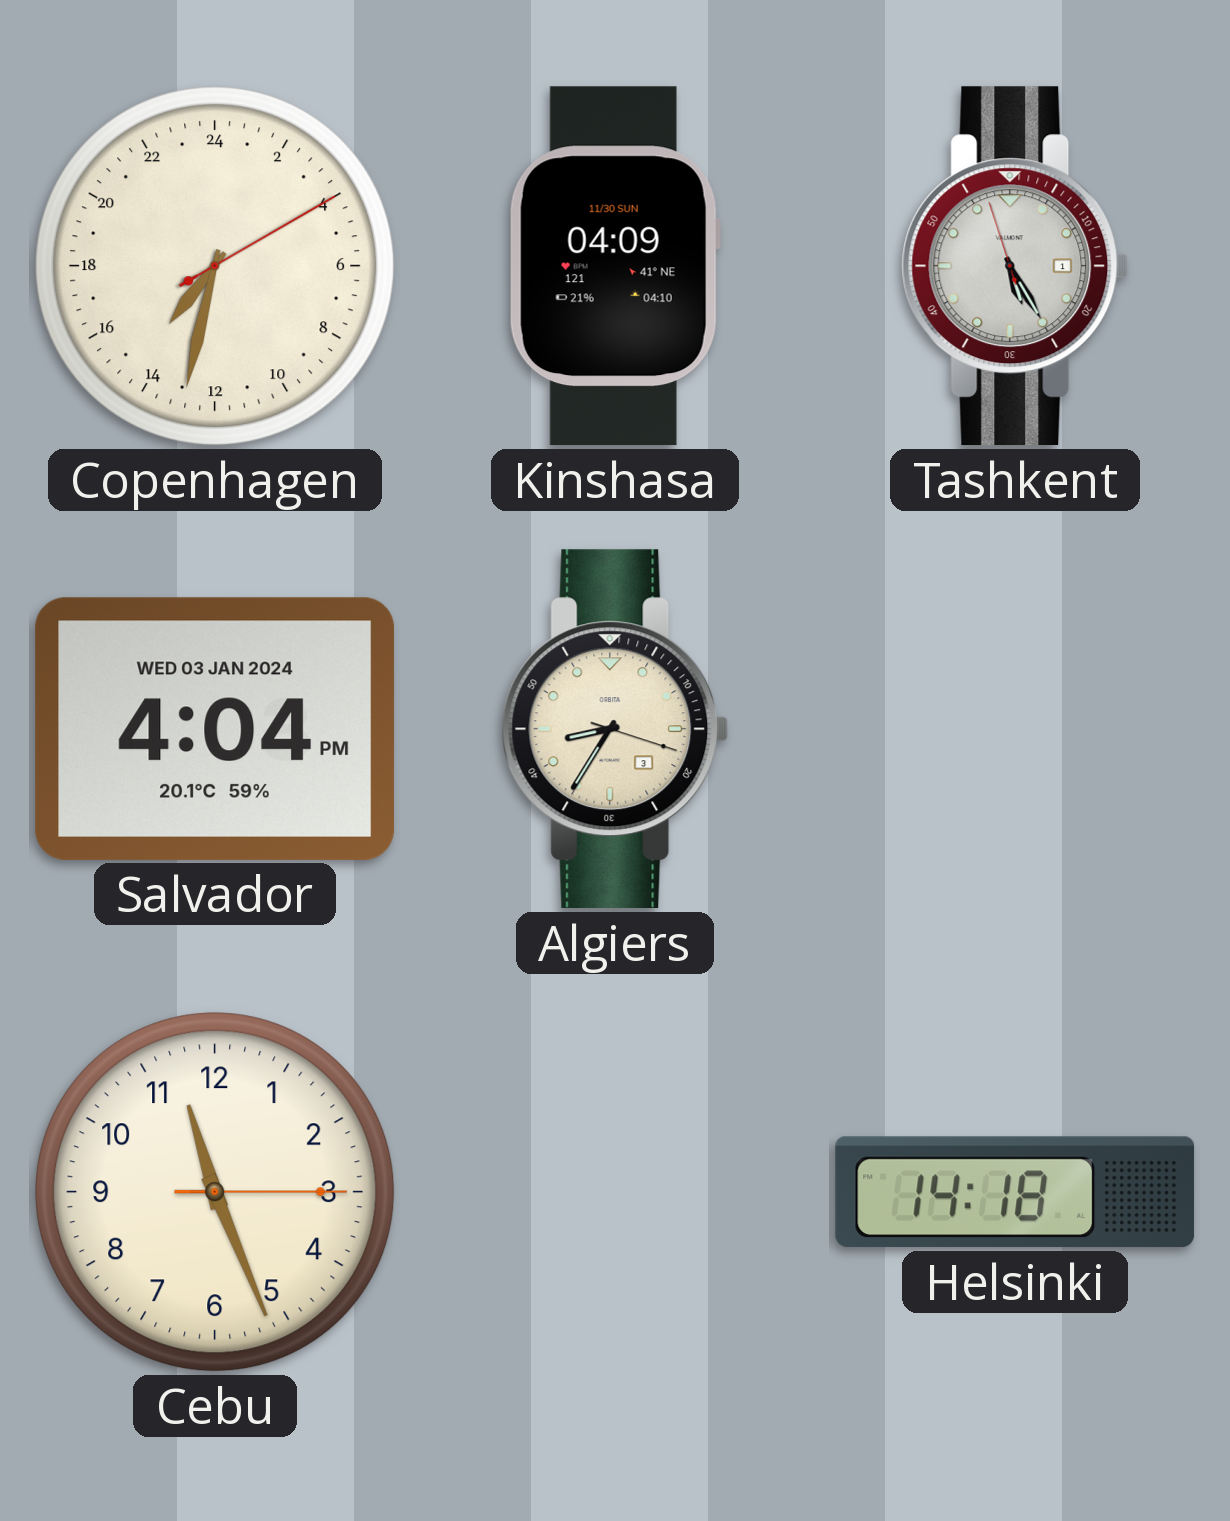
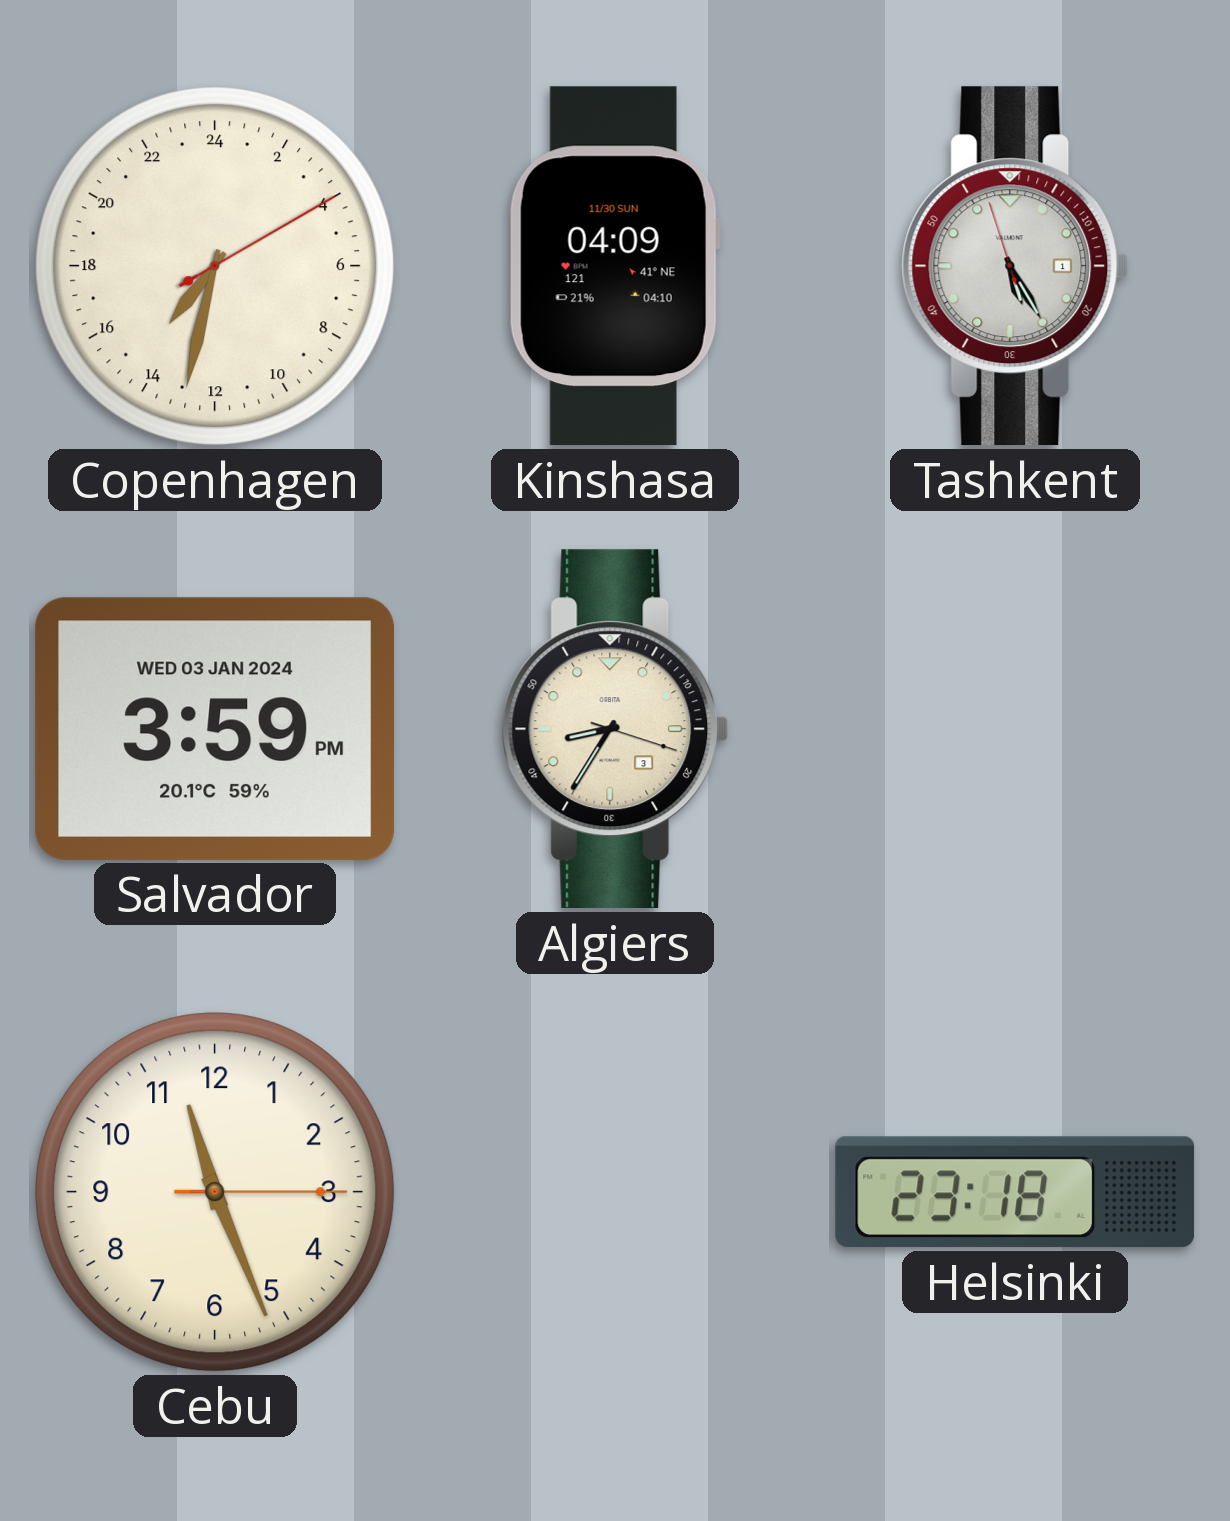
Salvador: 4:04 -> 3:59 (215, 729)
Helsinki: 14:18 -> 23:18 (1015, 1192)
